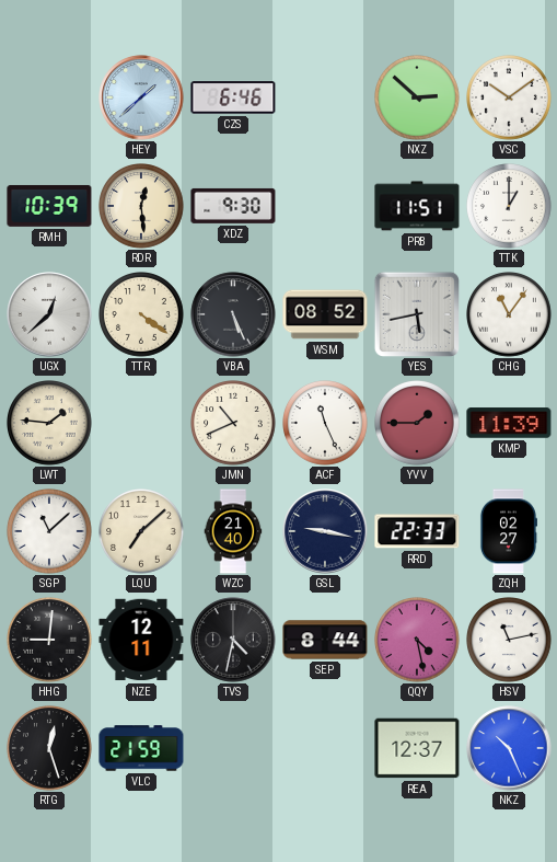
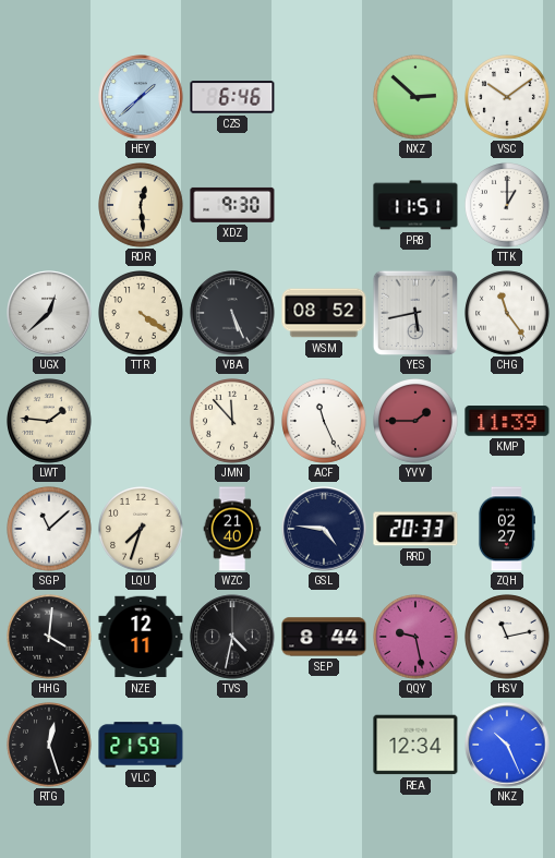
RMH: 10:39 -> none (49, 206)
CHG: 11:06 -> 11:24 (508, 314)
JMN: 10:41 -> 11:53 (233, 422)
LQU: 7:08 -> 7:33 (142, 530)
GSL: 9:17 -> 4:46 (324, 529)
RRD: 22:33 -> 20:33 (415, 529)
HHG: 9:01 -> 4:01 (50, 638)
QQY: 4:28 -> 9:28 (417, 638)
REA: 12:37 -> 12:34 (415, 745)
